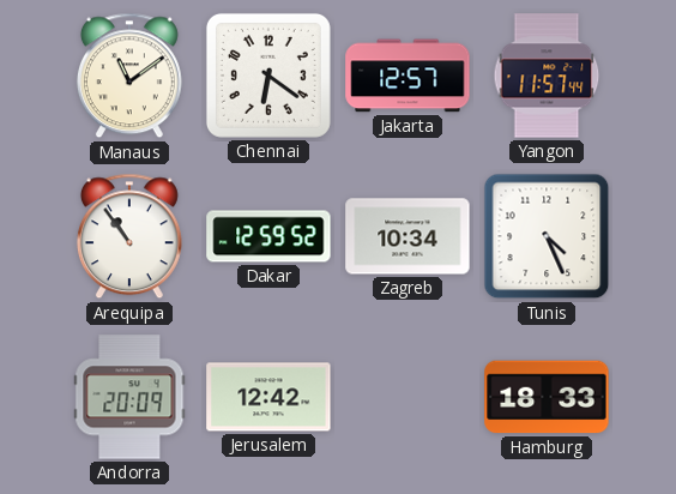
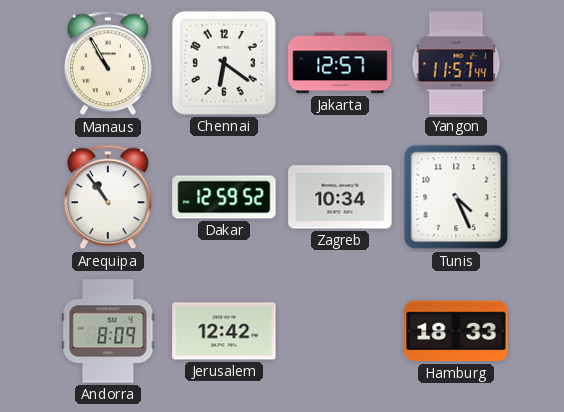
Manaus: 11:09 -> 10:55 (108, 63)
Andorra: 20:09 -> 8:09 (108, 331)
